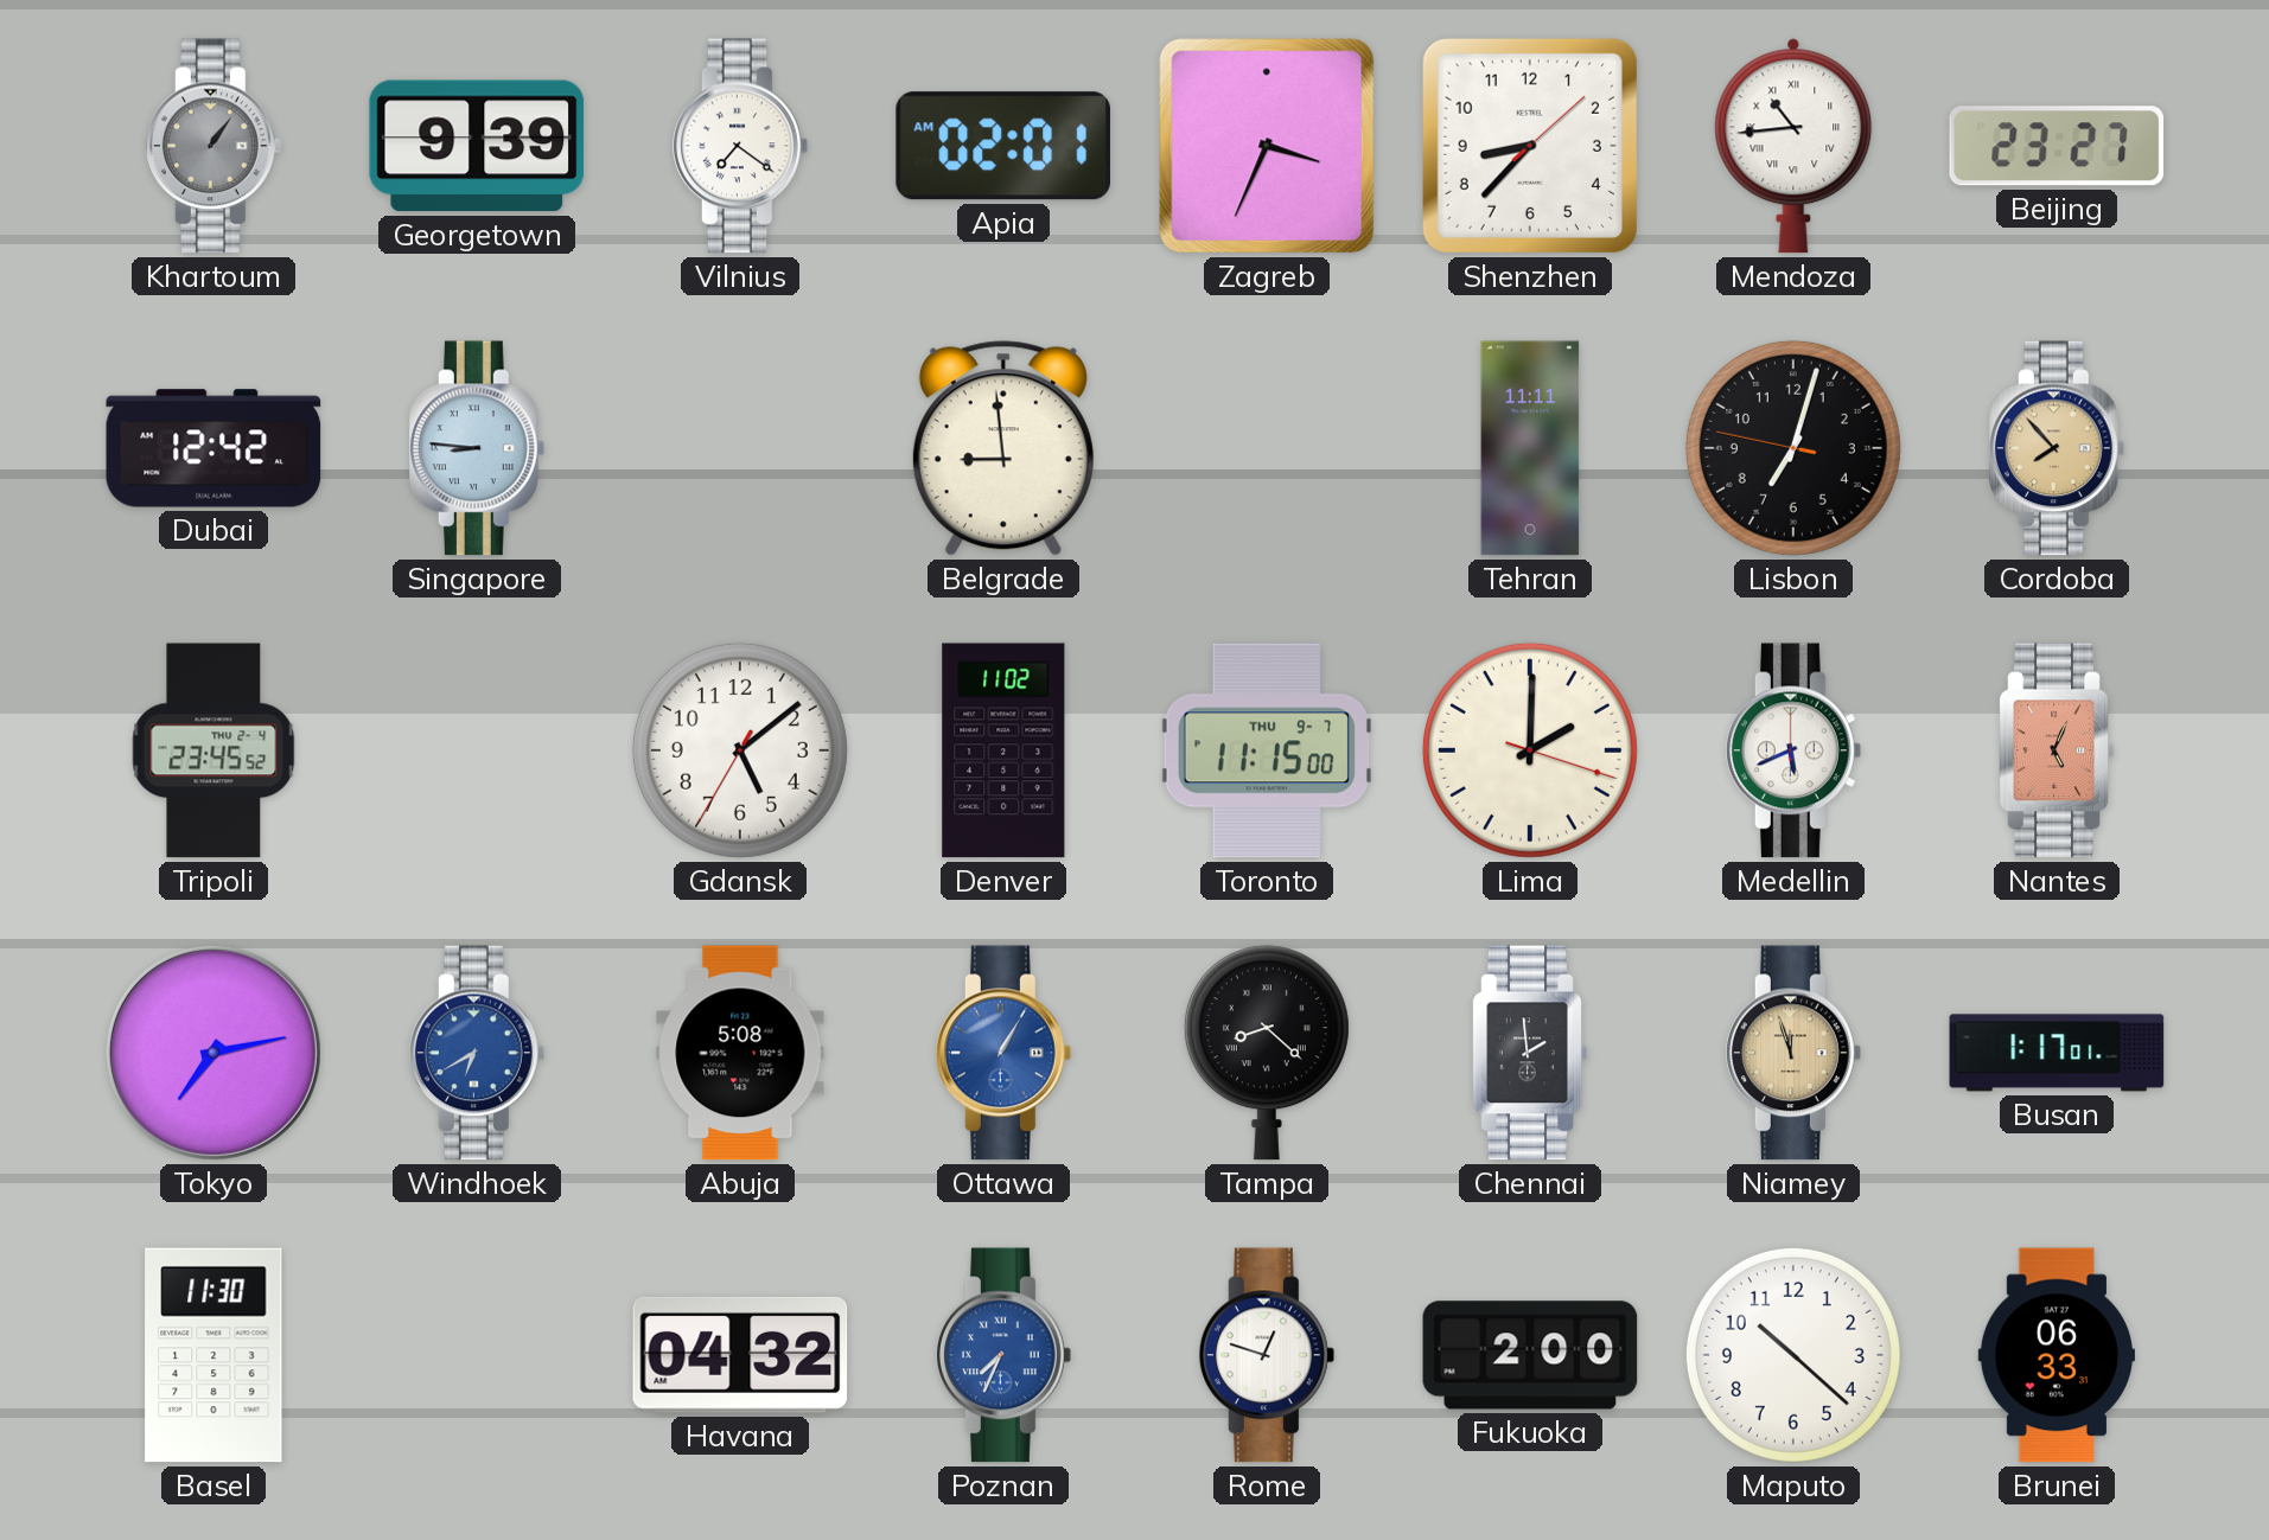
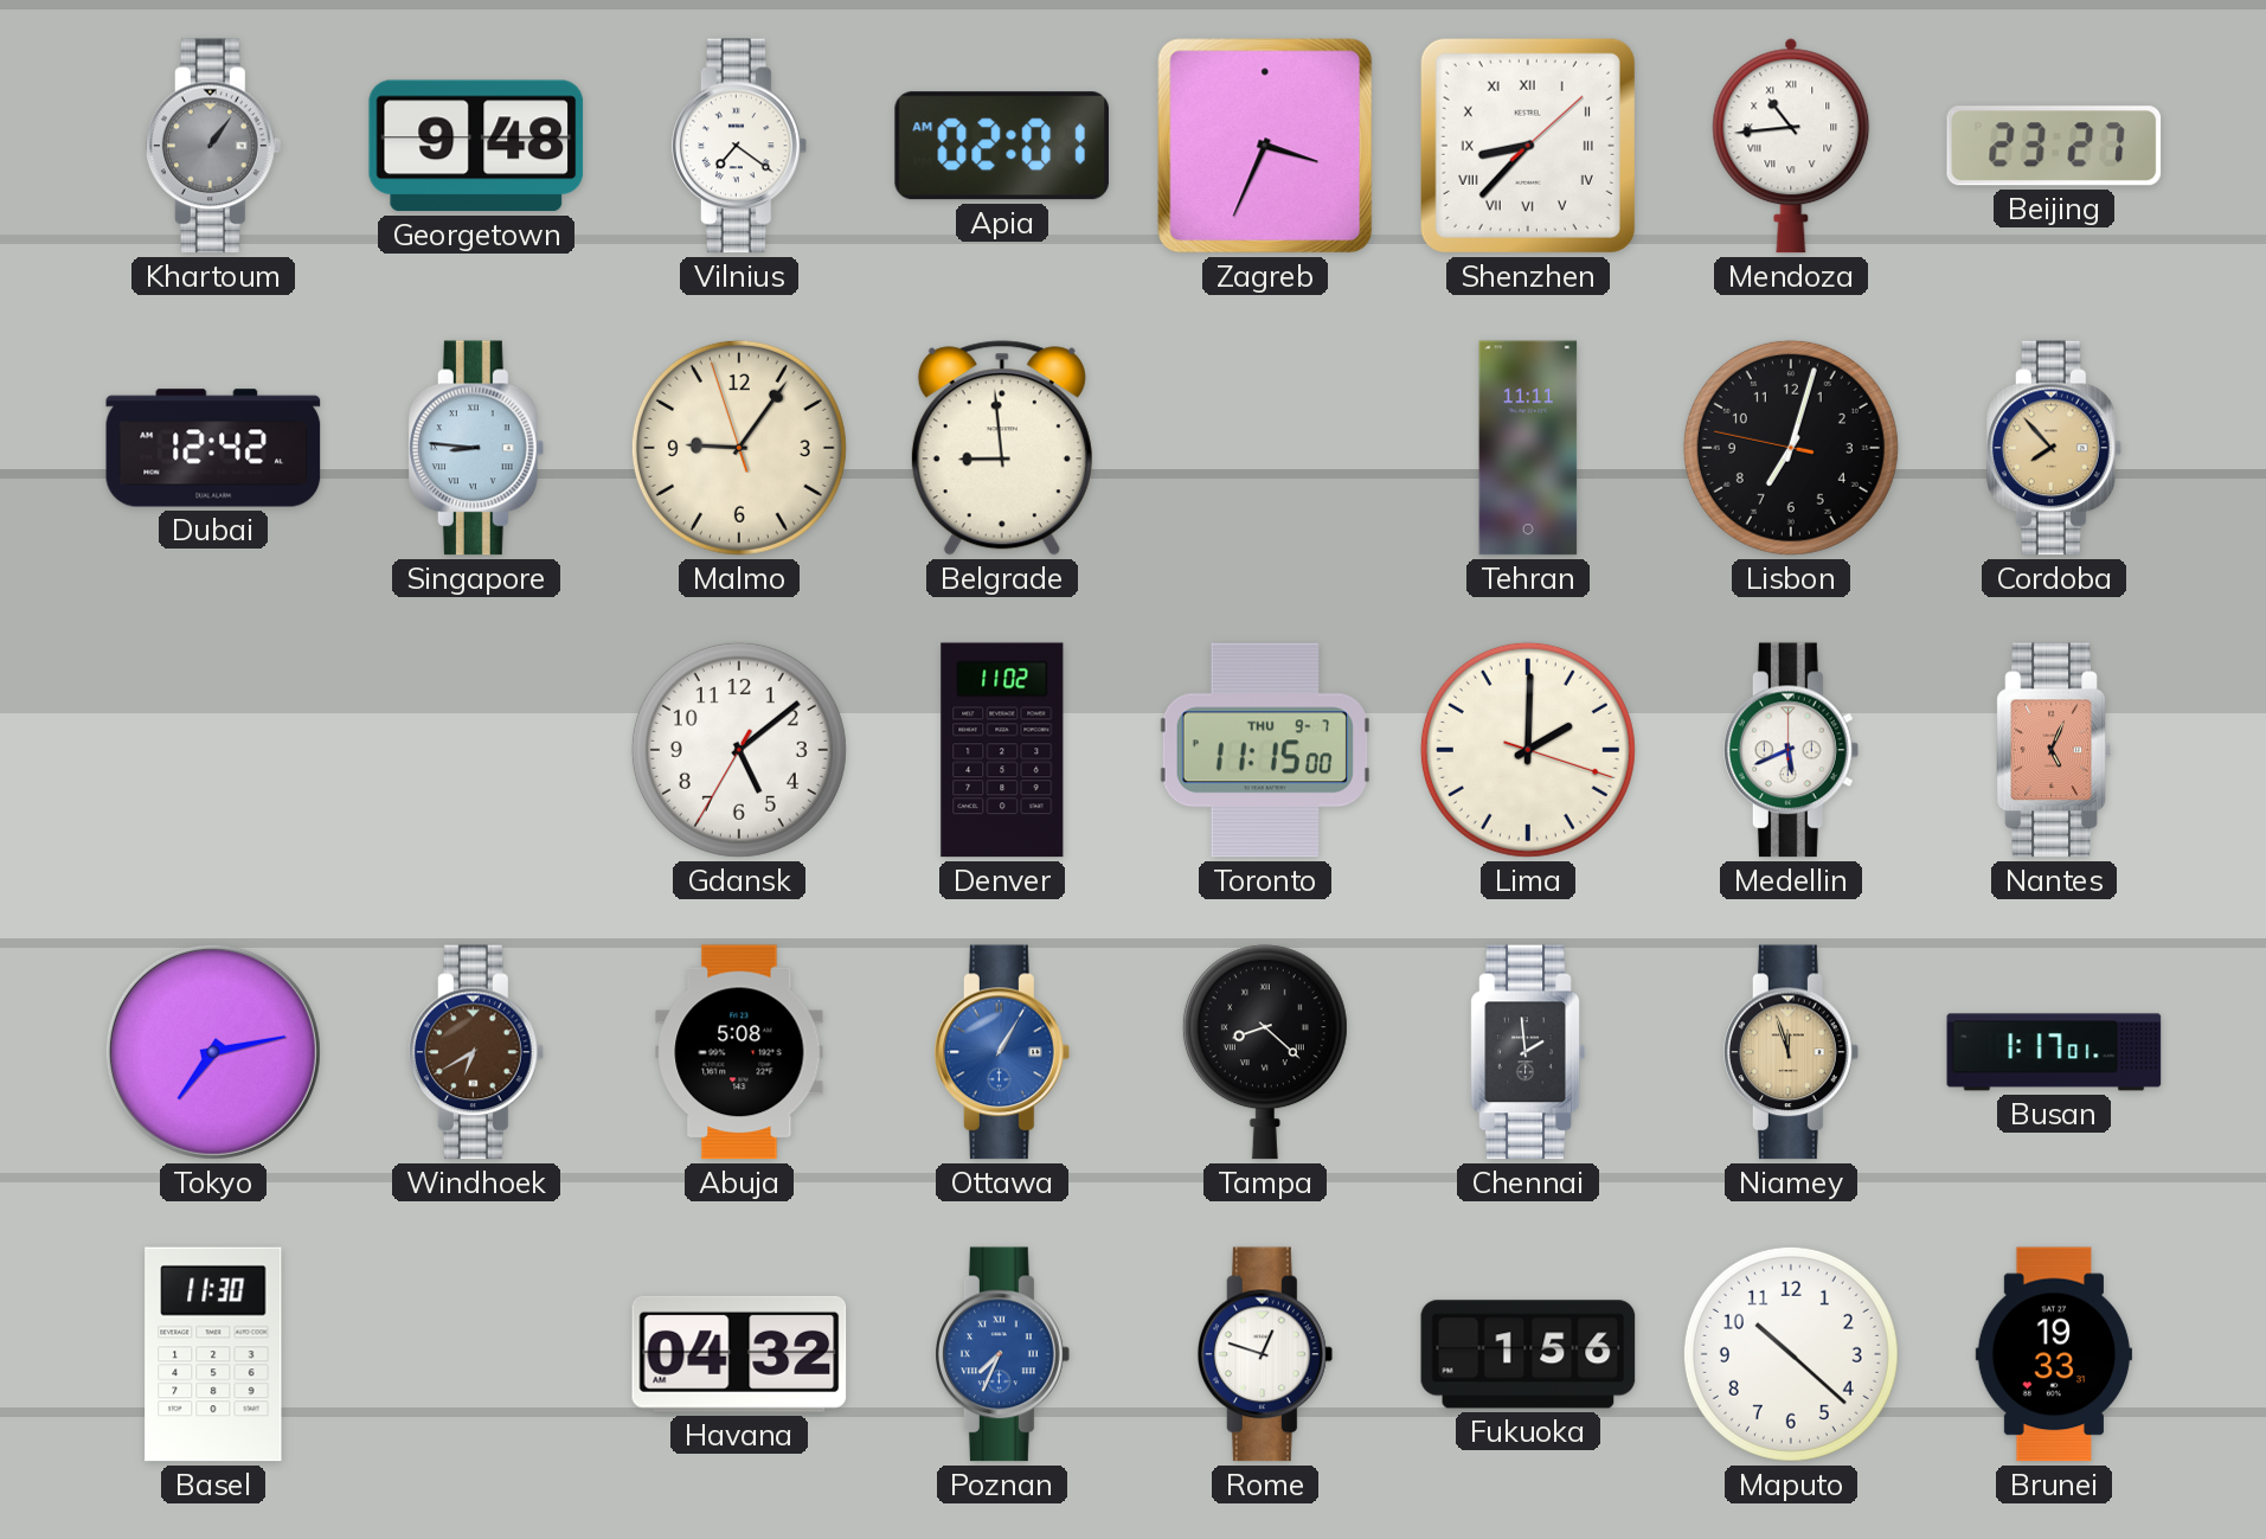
Georgetown: 9:39 -> 9:48 (476, 146)
Shenzhen numerals: Arabic -> Roman (1528, 146)
Malmo: none -> 9:05 (739, 448)
Tripoli: 23:45 -> none (213, 750)
Windhoek dial: blue -> brown (476, 1052)
Fukuoka: 2:00 -> 1:56 (1528, 1354)
Brunei: 06:33 -> 19:33 (2054, 1354)
